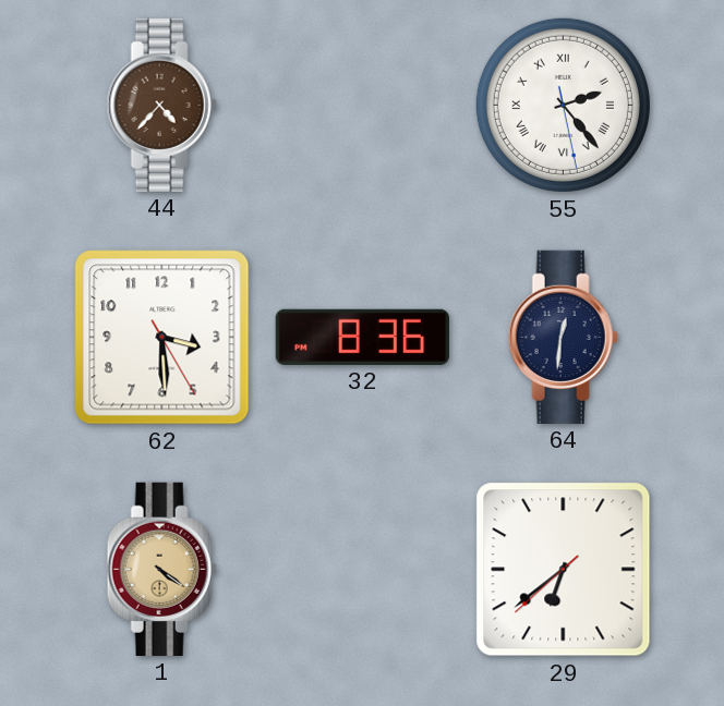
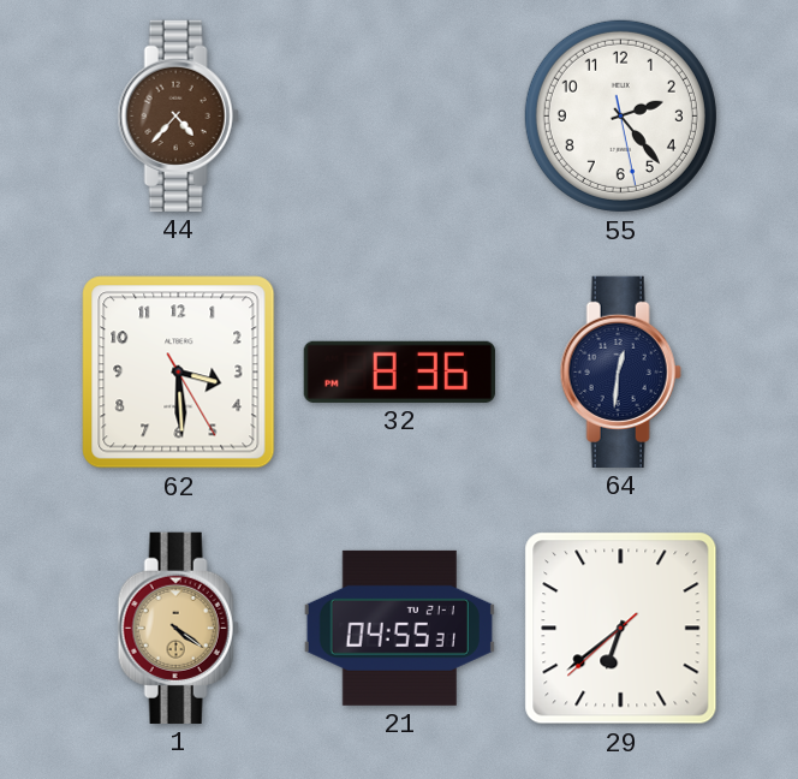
55 numerals: Roman -> Arabic (620, 115)
21: none -> 04:55 (399, 628)
